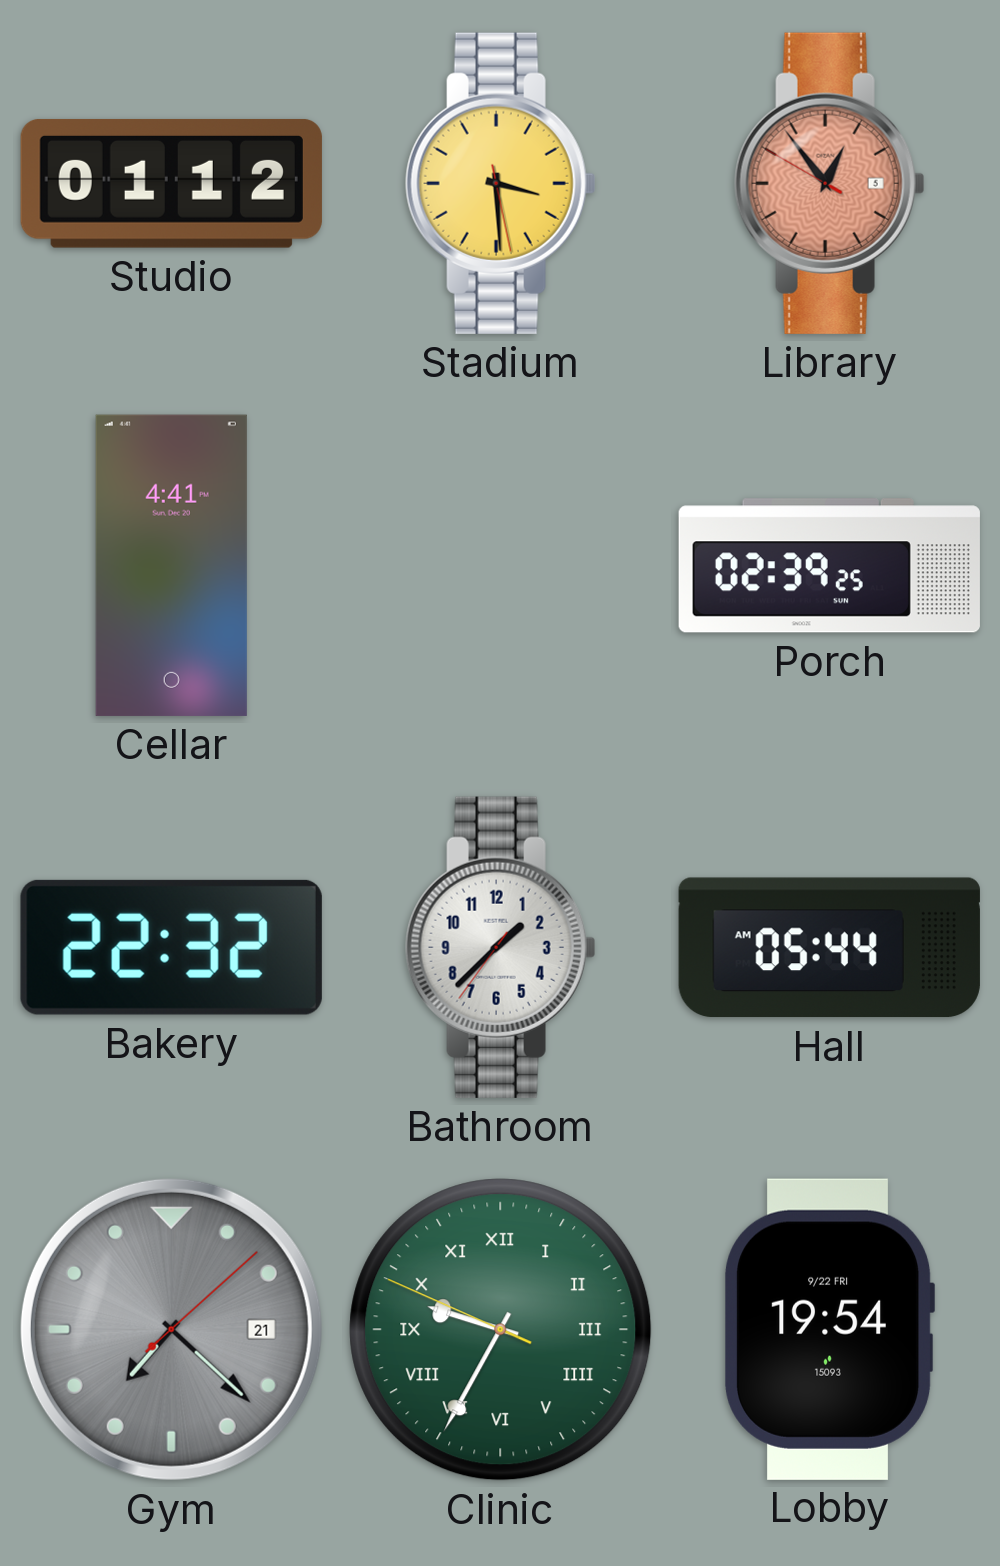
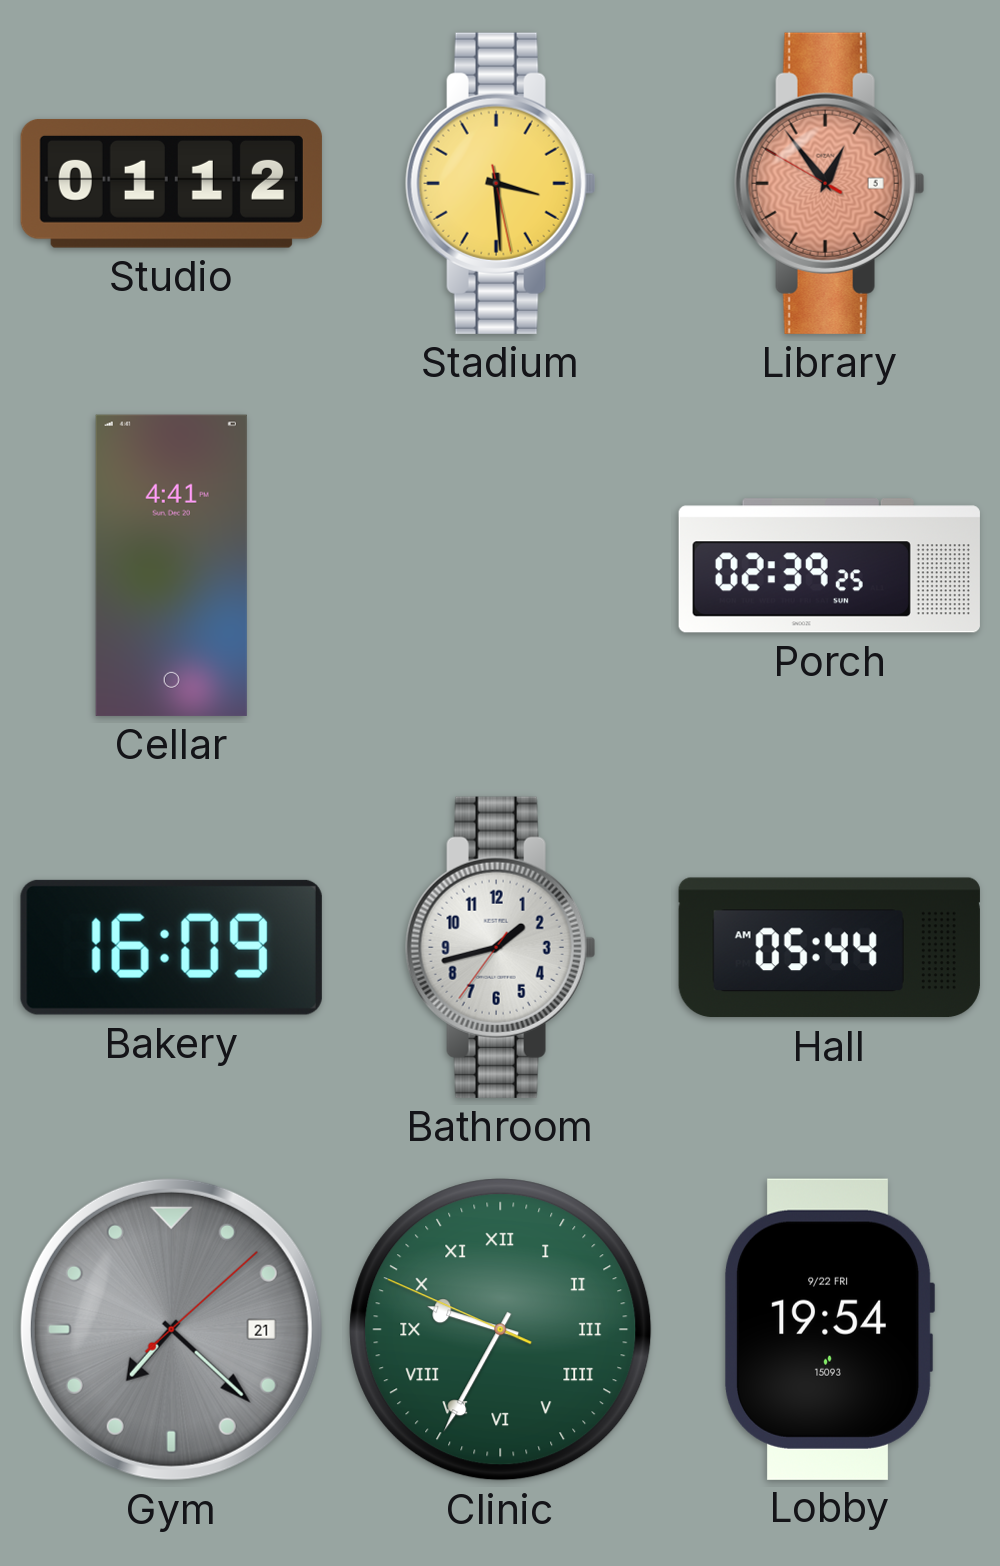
Bakery: 22:32 -> 16:09 (171, 947)
Bathroom: 1:37 -> 1:42 (500, 947)
